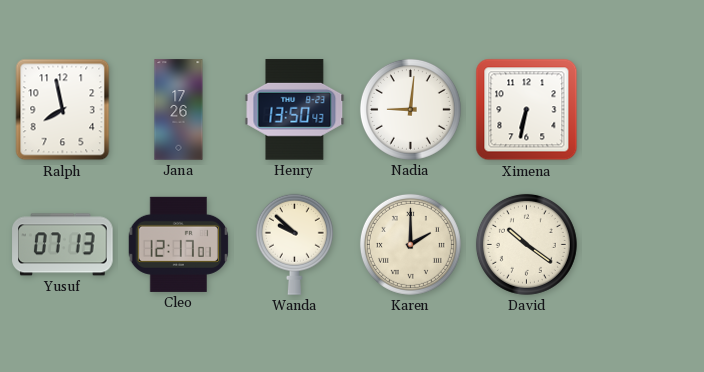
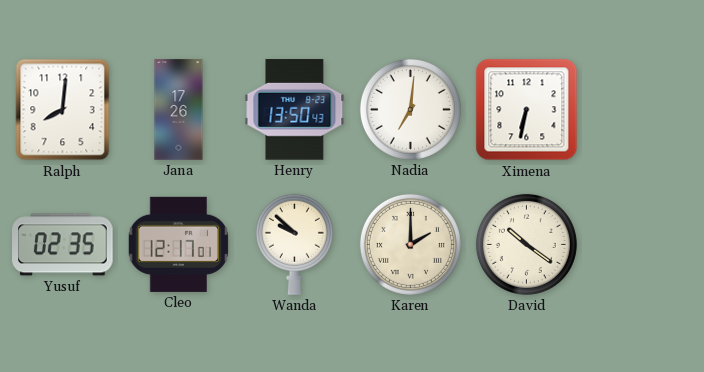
Ralph: 7:58 -> 8:01 (63, 110)
Nadia: 9:01 -> 7:01 (410, 109)
Yusuf: 07:13 -> 02:35 (63, 245)
